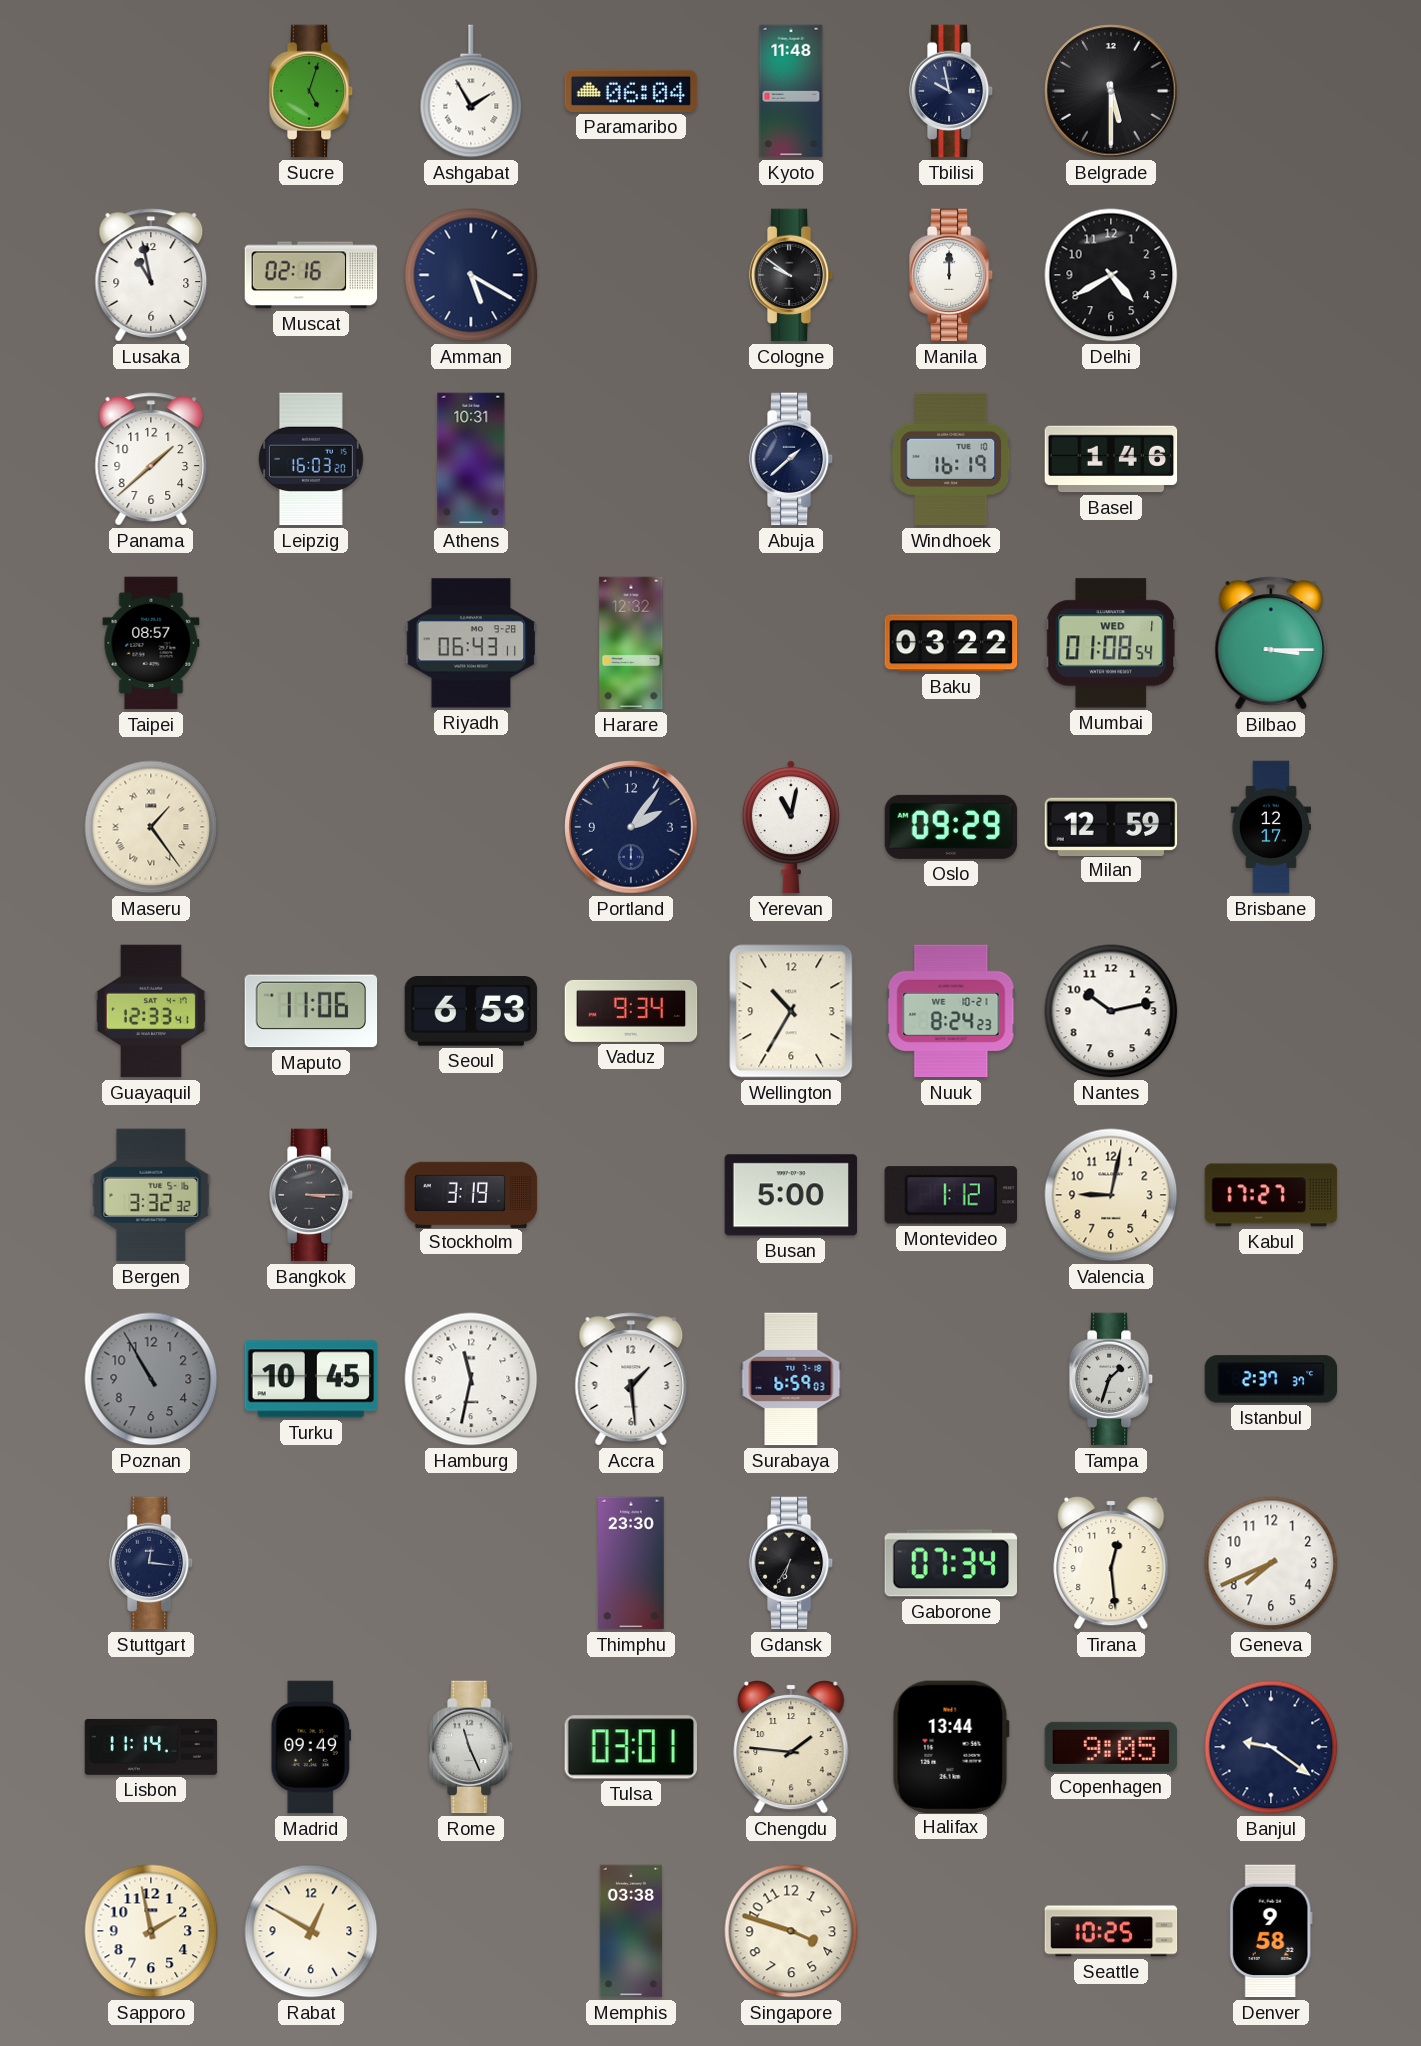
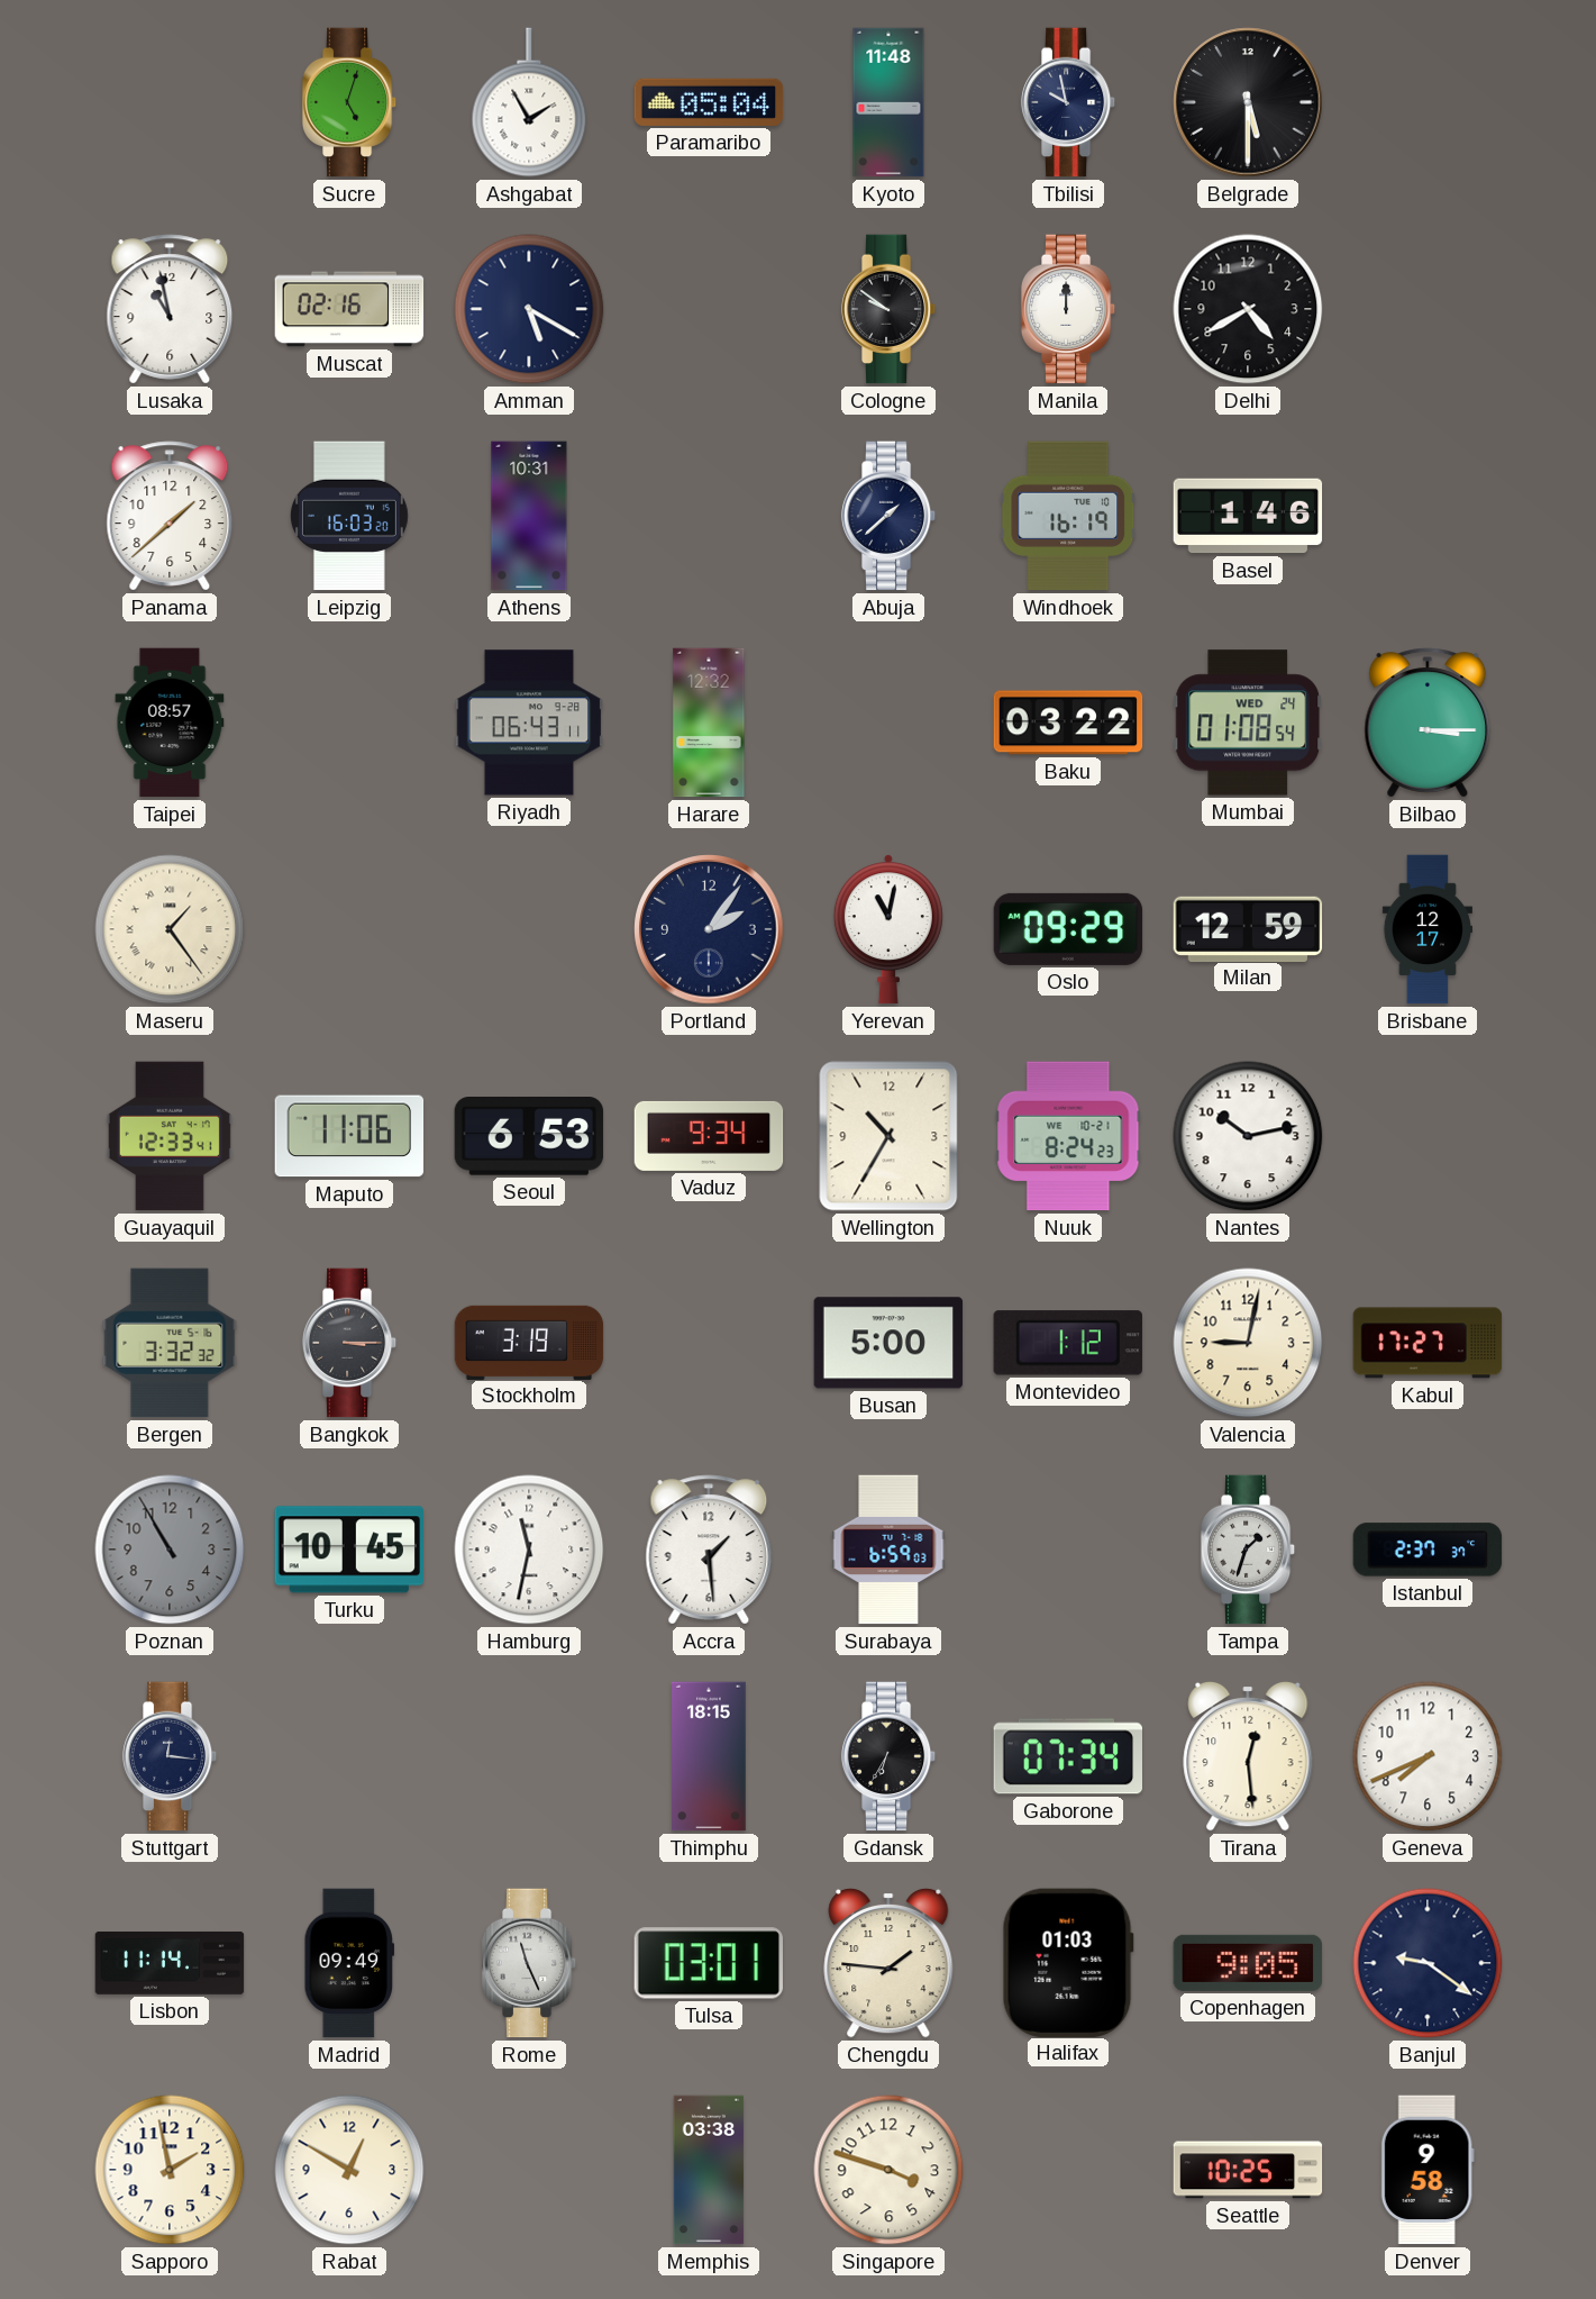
Paramaribo: 06:04 -> 05:04 (709, 102)
Mumbai date: WED 1 -> WED 24 (1248, 723)
Thimphu: 23:30 -> 18:15 (709, 1756)
Halifax: 13:44 -> 01:03 (1068, 1962)
